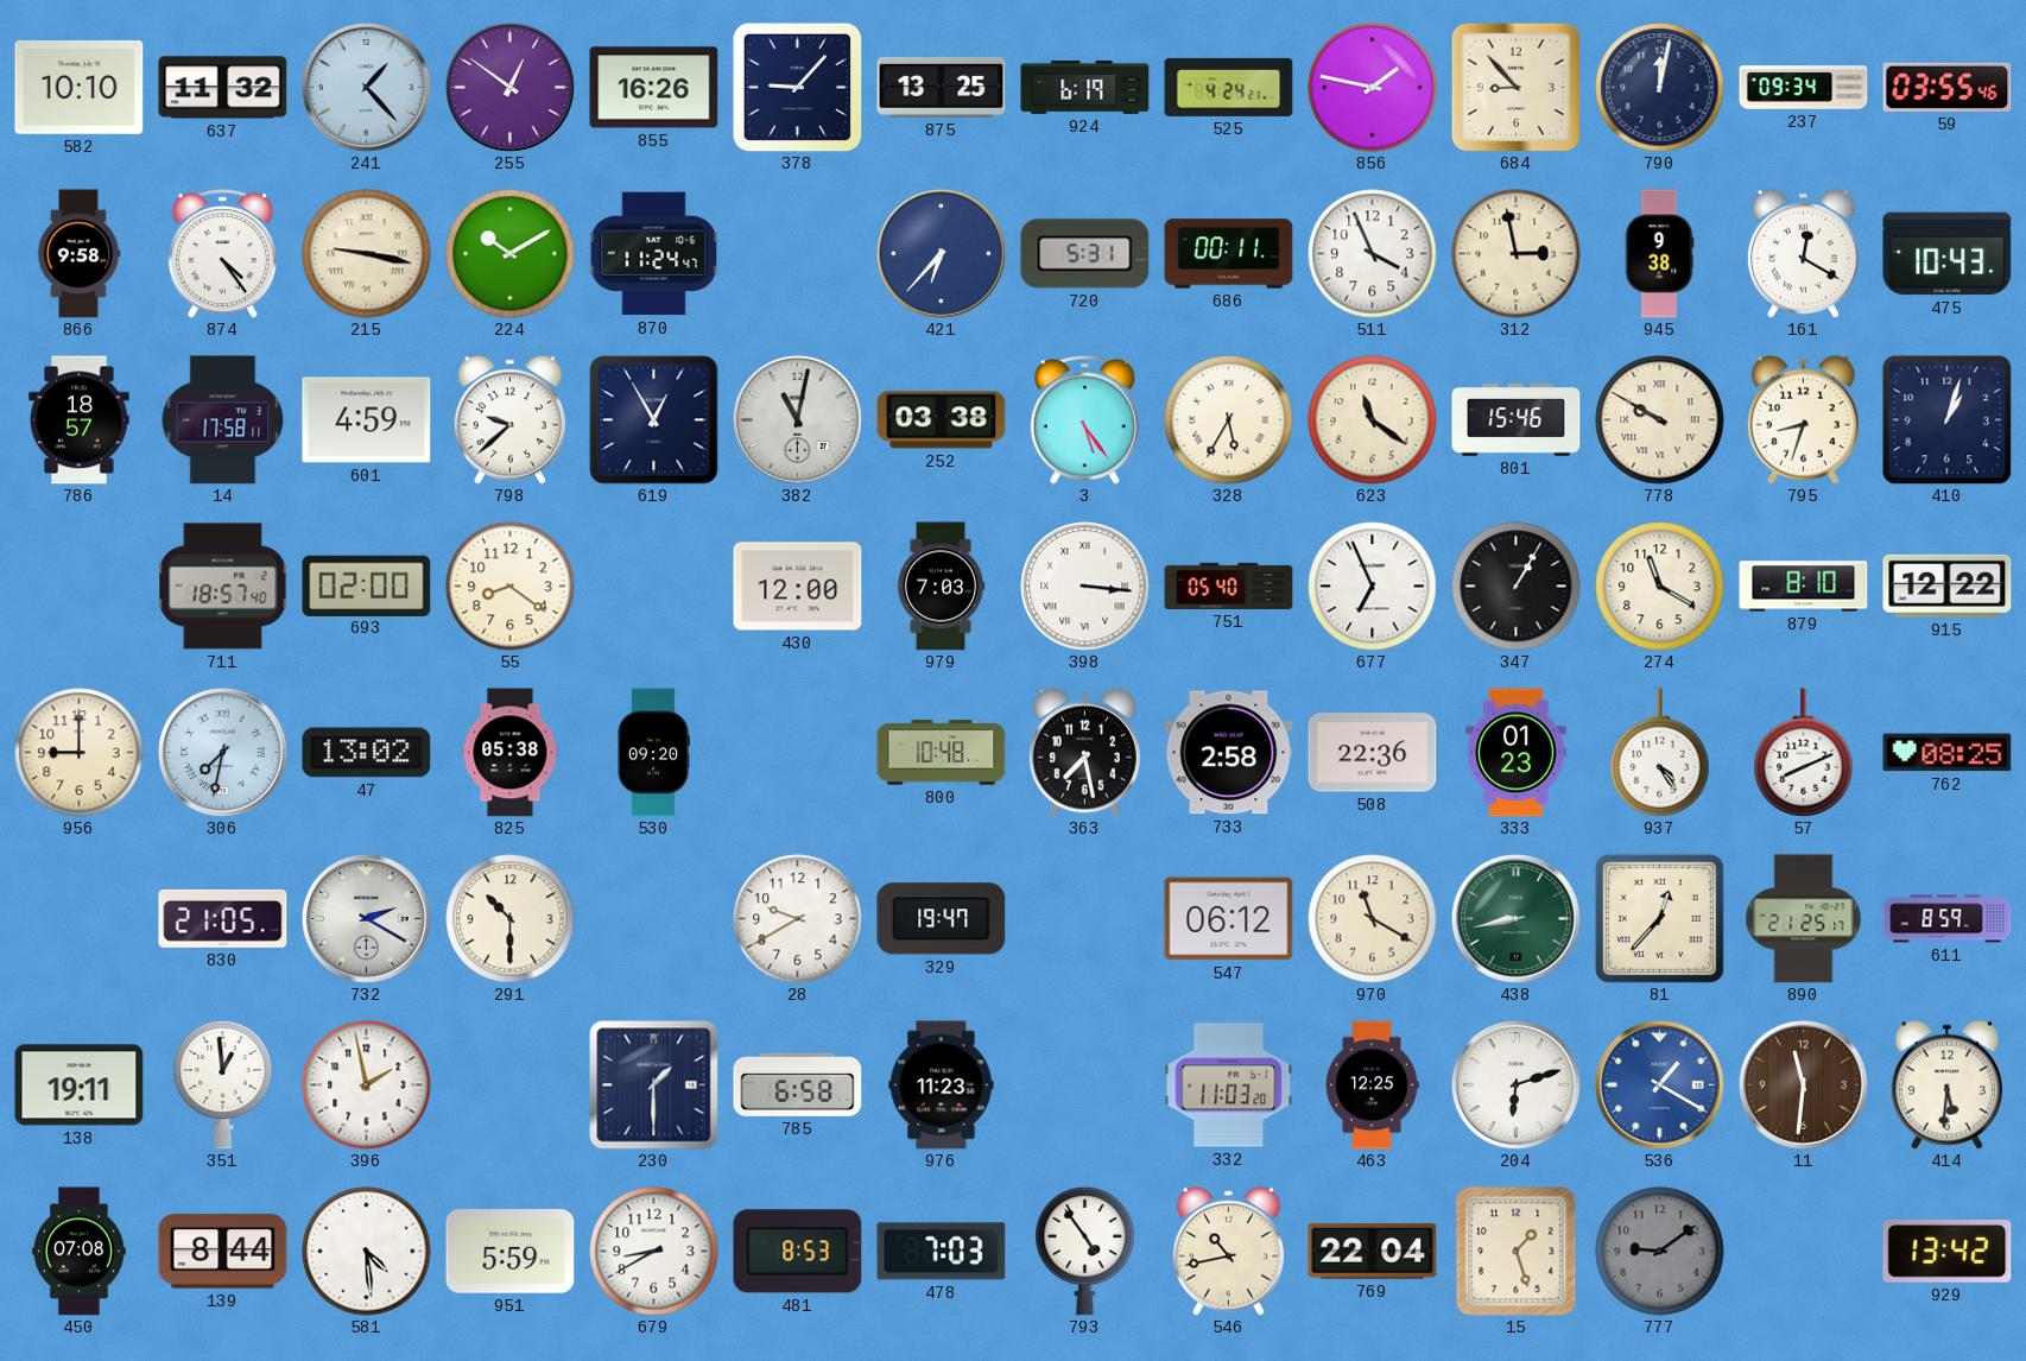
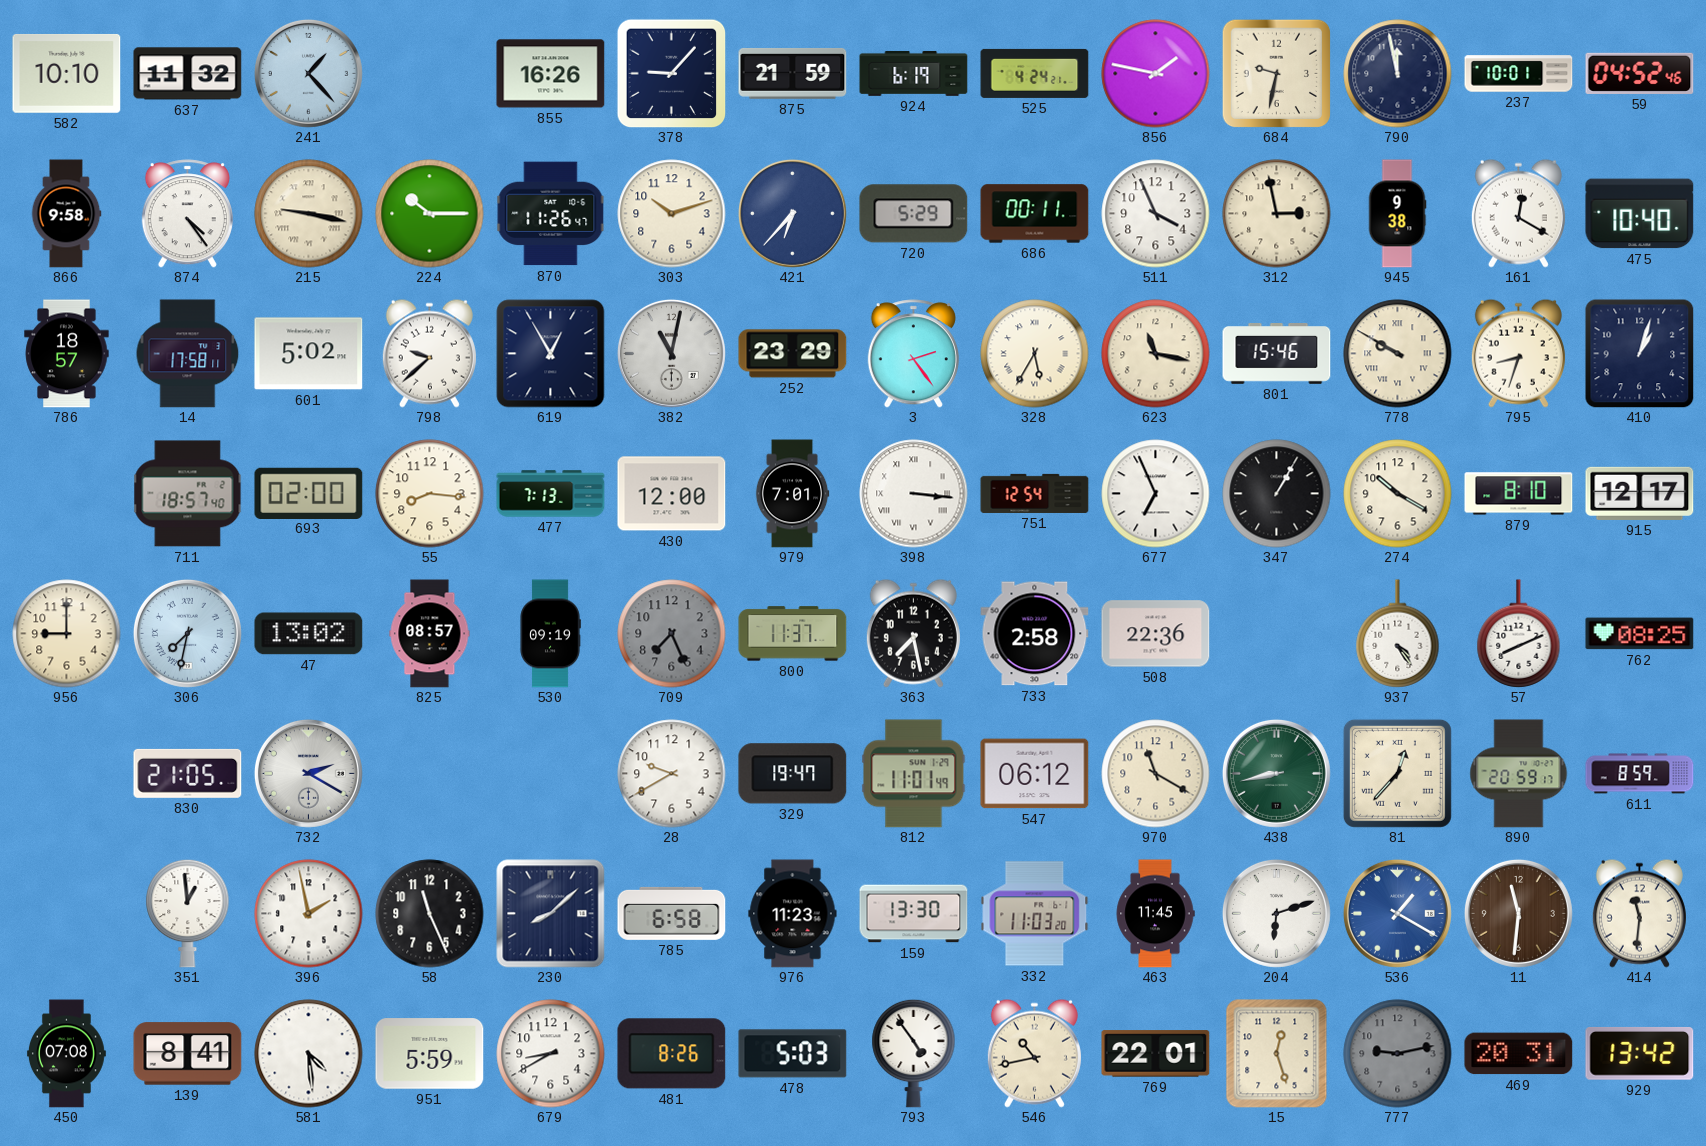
255: 12:51 -> none (509, 87)
875: 13:25 -> 21:59 (793, 74)
684: 8:53 -> 9:32 (1276, 73)
790: 12:02 -> 11:58 (1398, 74)
237: 09:34 -> 10:01 (1519, 74)
59: 03:55 -> 04:52 (1640, 73)
224: 10:10 -> 10:15 (430, 214)
870: 11:24 -> 11:26 (551, 214)
303: none -> 10:12 (672, 214)
720: 5:31 -> 5:29 (914, 214)
475: 10:43 -> 10:40 (1640, 214)
601: 4:59 -> 5:02 (309, 354)
252: 03:38 -> 23:29 (793, 354)
3: 5:24 -> 2:24 (913, 354)
623: 11:21 -> 11:17 (1156, 354)
55: 8:21 -> 8:16 (430, 494)
477: none -> 7:13 (551, 494)
979: 7:03 -> 7:01 (792, 494)
751: 05:40 -> 12:54 (1035, 493)
274: 11:20 -> 10:20 (1398, 494)
915: 12:22 -> 12:17 (1640, 493)
825: 05:38 -> 08:57 (430, 634)
530: 09:20 -> 09:19 (550, 634)
709: none -> 7:26 (672, 634)
800: 10:48 -> 11:37 (793, 634)
333: 01:23 -> none (1517, 753)
291: 10:30 -> none (511, 919)
812: none -> 11:01 (914, 774)
890: 21:25 -> 20:59 (1519, 774)
138: 19:11 -> none (80, 1085)
58: none -> 11:26 (430, 914)
230: 1:30 -> 8:08 (551, 914)
159: none -> 13:30 (914, 914)
463: 12:25 -> 11:45 (1155, 914)
414: 5:31 -> 11:31 (1639, 913)
139: 8:44 -> 8:41 (188, 1054)
481: 8:53 -> 8:26 (672, 1054)
478: 7:03 -> 5:03 (793, 1054)
769: 22:04 -> 22:01 (1156, 1054)
15: 1:27 -> 12:27 (1277, 1054)
777: 9:09 -> 9:13 (1398, 1054)
469: none -> 20:31 (1519, 1054)
